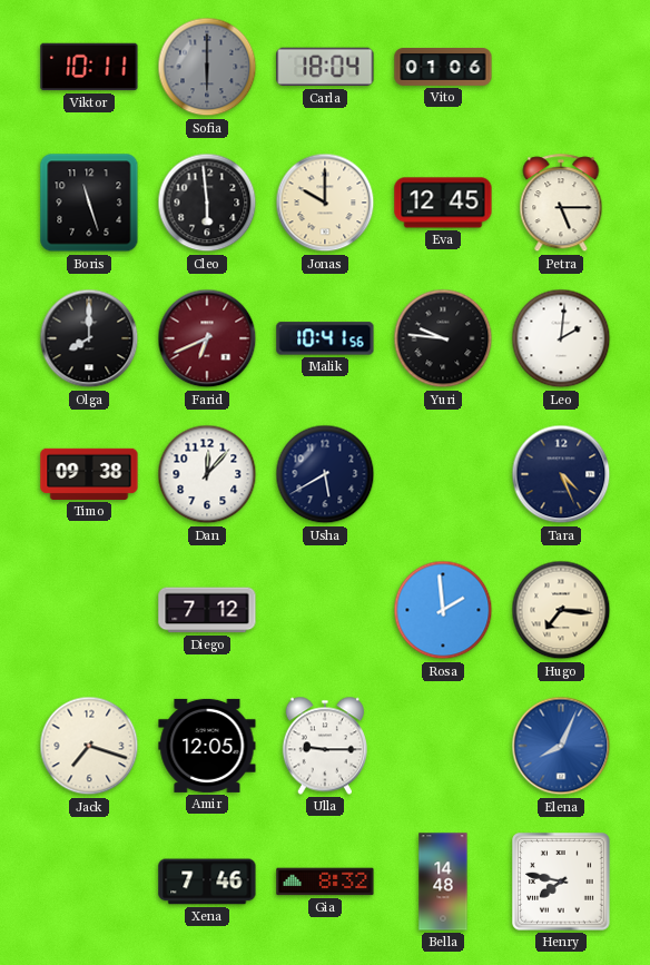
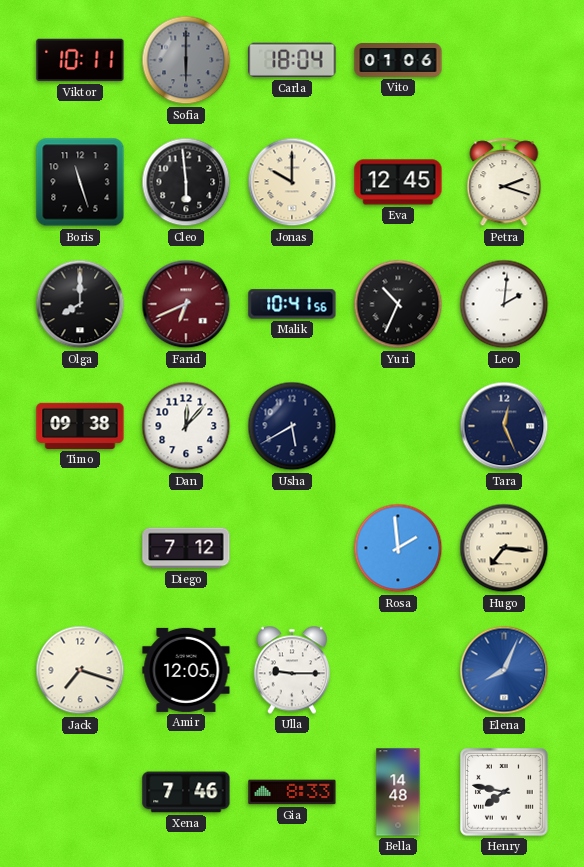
Petra: 5:15 -> 2:18 (504, 183)
Yuri: 9:46 -> 10:34 (398, 304)
Tara: 4:26 -> 12:26 (504, 426)
Gia: 8:32 -> 8:33 (292, 792)
